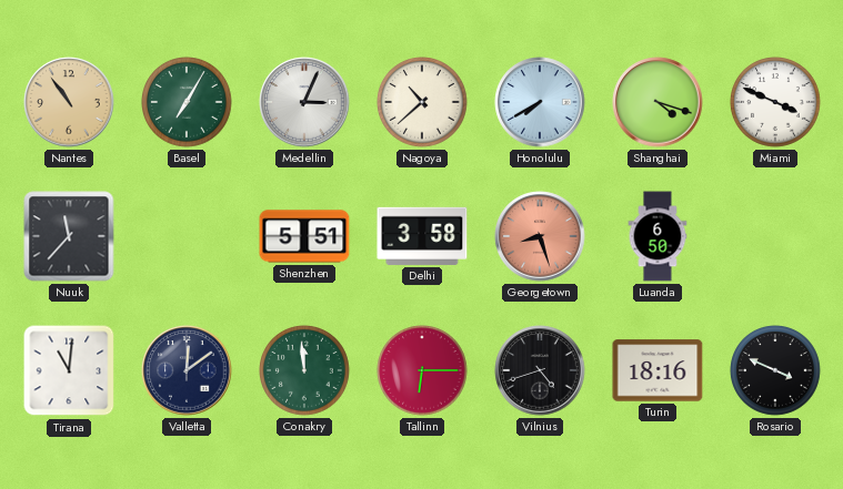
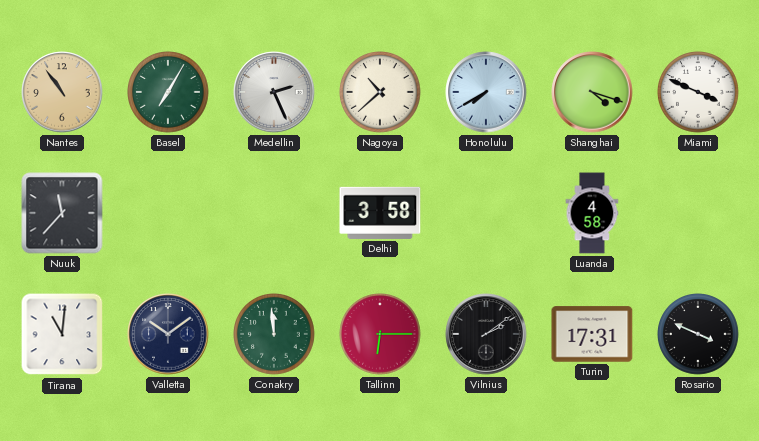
Medellin: 3:04 -> 2:26 (274, 92)
Shenzhen: 5:51 -> none (304, 236)
Georgetown: 8:27 -> none (540, 236)
Luanda: 6:50 -> 4:58 (592, 213)
Valletta: 12:09 -> 10:09 (168, 334)
Vilnius: 4:42 -> 2:09 (486, 334)
Turin: 18:16 -> 17:31 (592, 334)
